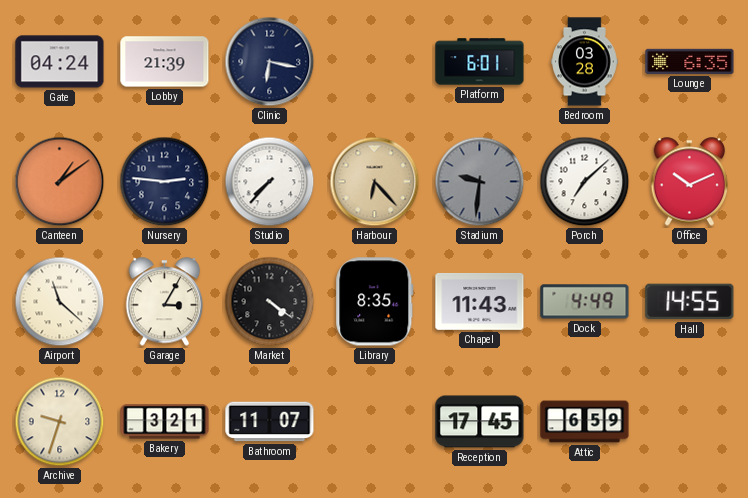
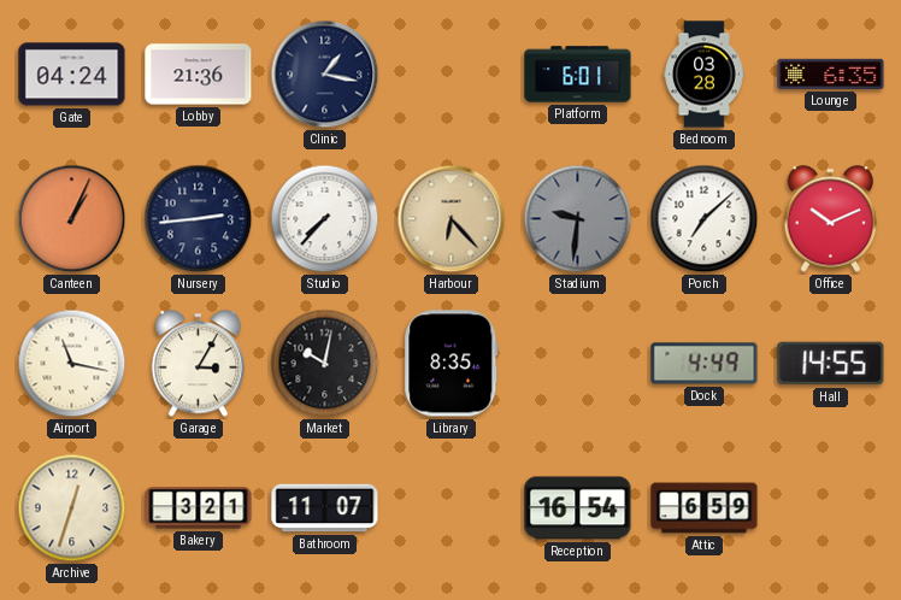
Lobby: 21:39 -> 21:36 (199, 75)
Clinic: 6:17 -> 1:17 (325, 75)
Canteen: 1:09 -> 1:04 (72, 219)
Nursery: 2:46 -> 2:44 (199, 219)
Airport: 11:22 -> 11:17 (72, 364)
Market: 4:21 -> 10:02 (325, 364)
Chapel: 11:43 -> none (480, 302)
Archive: 9:33 -> 12:33 (72, 508)
Reception: 17:45 -> 16:54 (578, 508)
